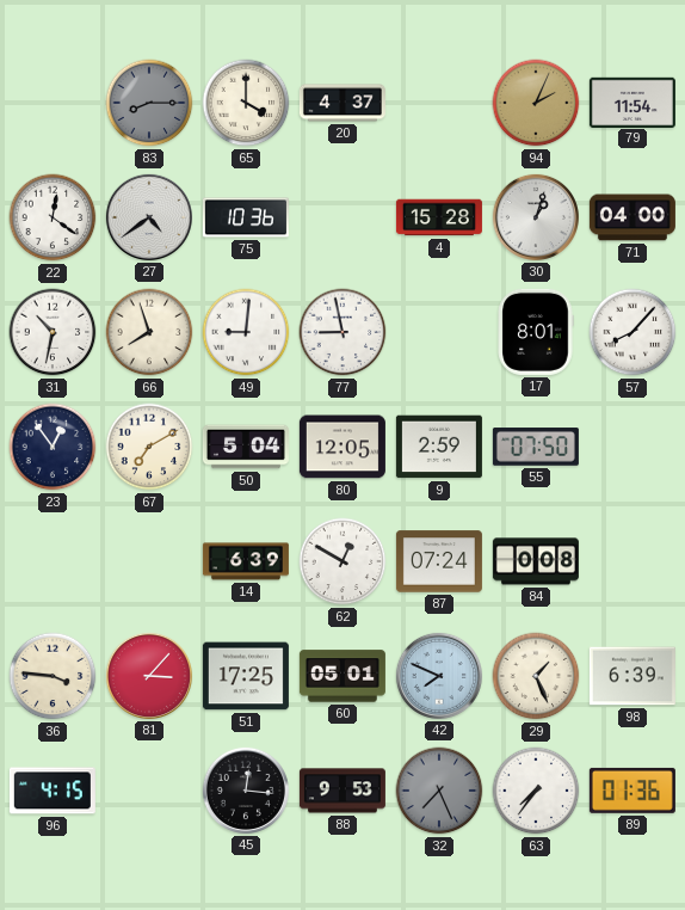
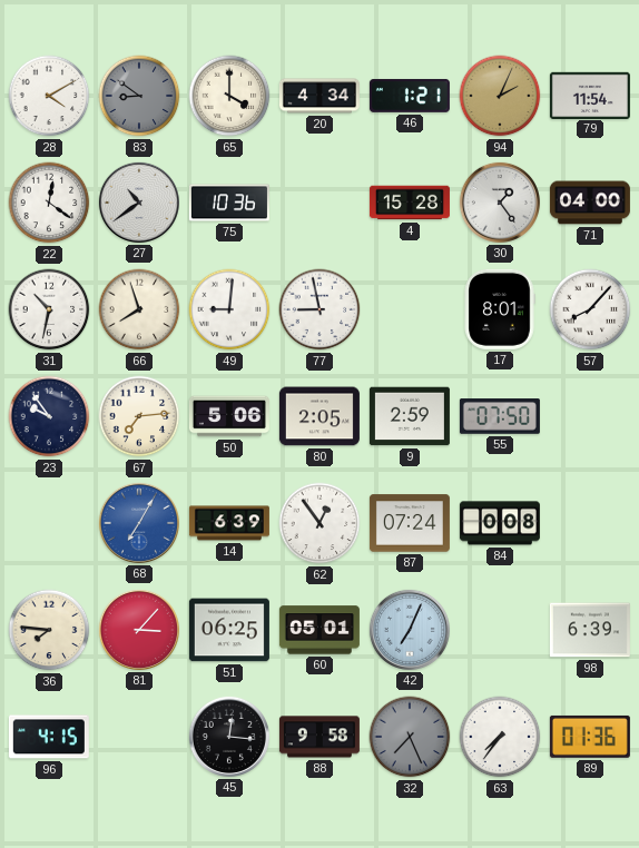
28: none -> 4:10 (49, 96)
83: 8:15 -> 8:51 (139, 96)
20: 4:37 -> 4:34 (319, 96)
46: none -> 1:21 (410, 96)
27: 4:39 -> 10:39 (139, 203)
30: 1:03 -> 1:24 (500, 203)
23: 12:54 -> 9:54 (49, 416)
67: 7:10 -> 7:14 (139, 416)
50: 5:04 -> 5:06 (229, 416)
80: 12:05 -> 2:05 (319, 416)
68: none -> 7:05 (139, 523)
62: 12:50 -> 12:54 (319, 523)
36: 3:46 -> 7:46 (49, 630)
51: 17:25 -> 06:25 (229, 630)
42: 7:49 -> 7:04 (410, 630)
29: 1:26 -> none (536, 676)
88: 9:53 -> 9:58 (319, 737)
